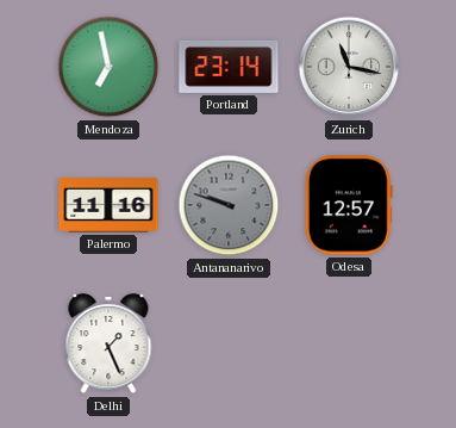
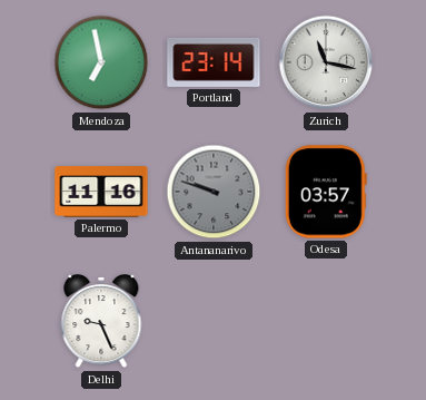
Odesa: 12:57 -> 03:57 (326, 192)
Delhi: 1:26 -> 9:26 (101, 322)
